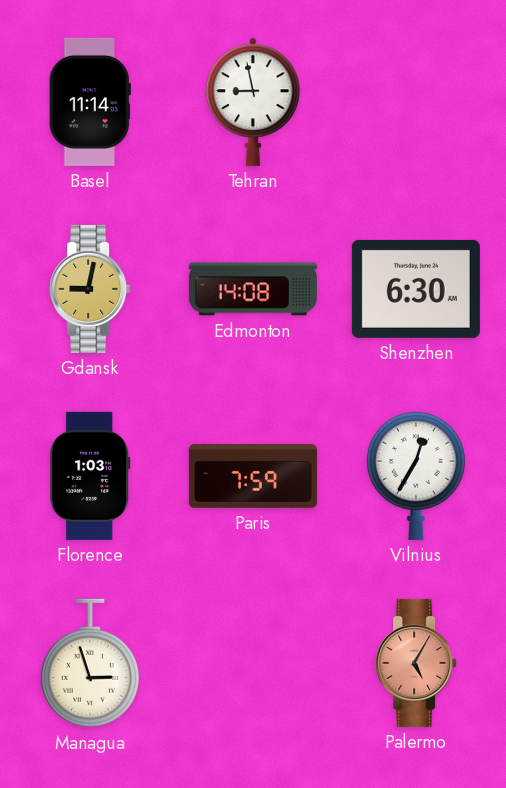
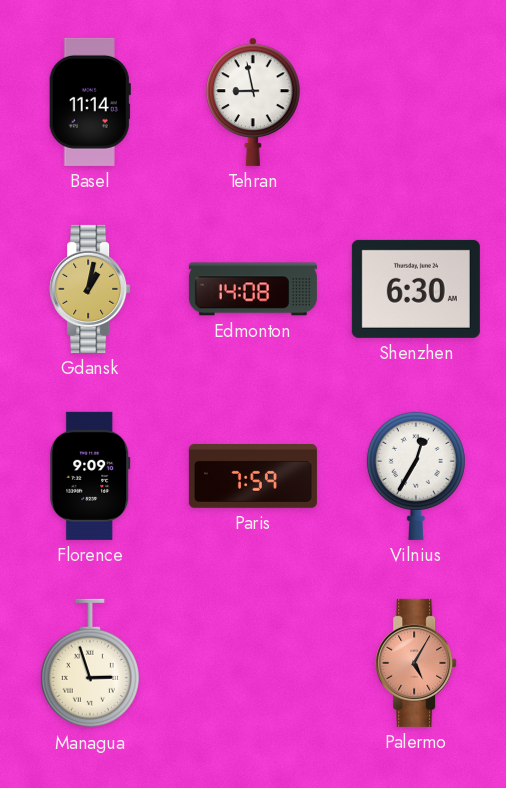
Gdansk: 9:02 -> 1:02 (90, 289)
Florence: 1:03 -> 9:09 (90, 476)
